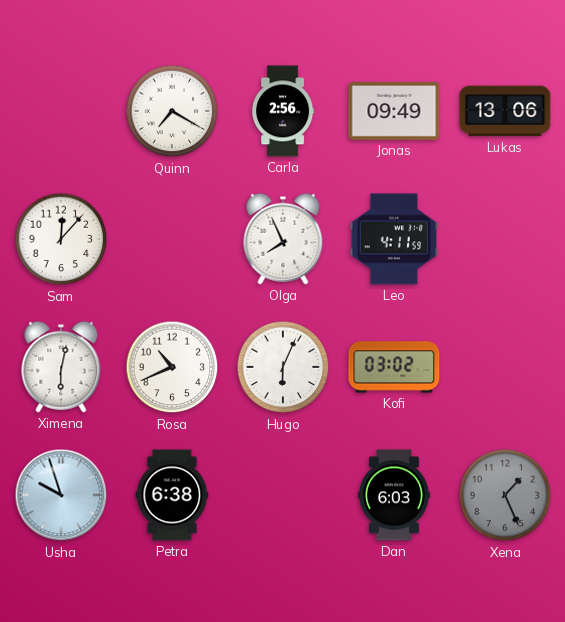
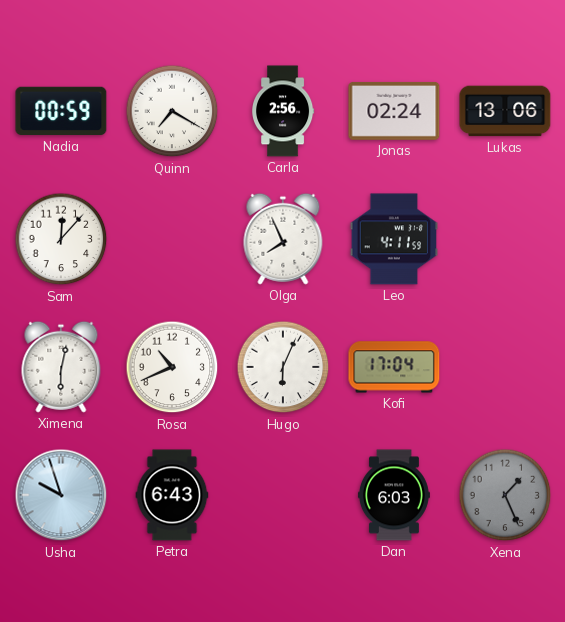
Nadia: none -> 00:59 (61, 111)
Jonas: 09:49 -> 02:24 (394, 111)
Kofi: 03:02 -> 17:04 (394, 367)
Petra: 6:38 -> 6:43 (172, 495)
